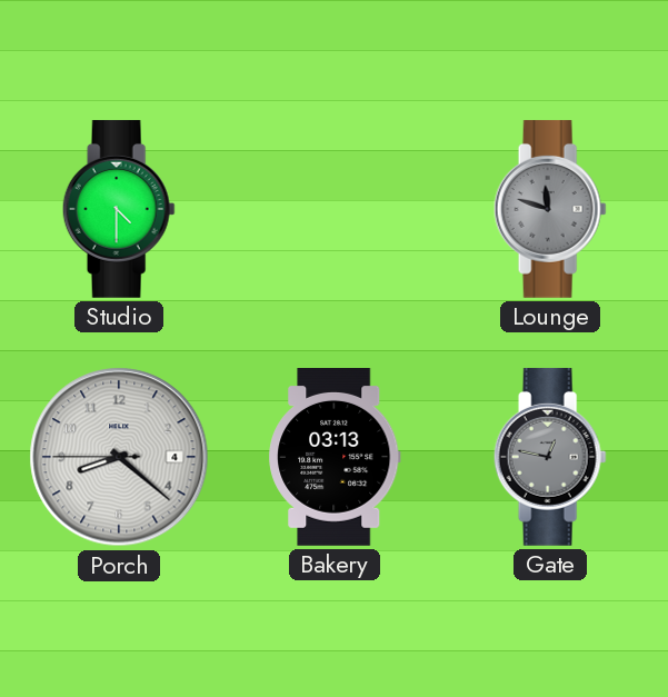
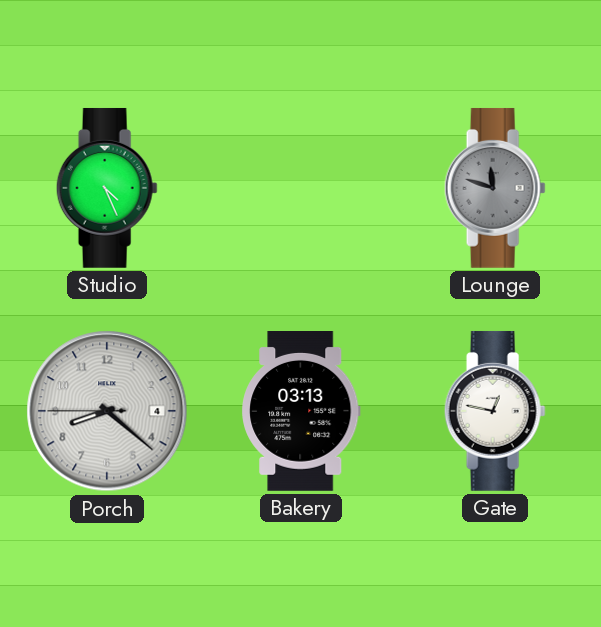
Studio: 4:30 -> 4:26 (107, 188)
Gate dial: grey -> white (495, 411)
